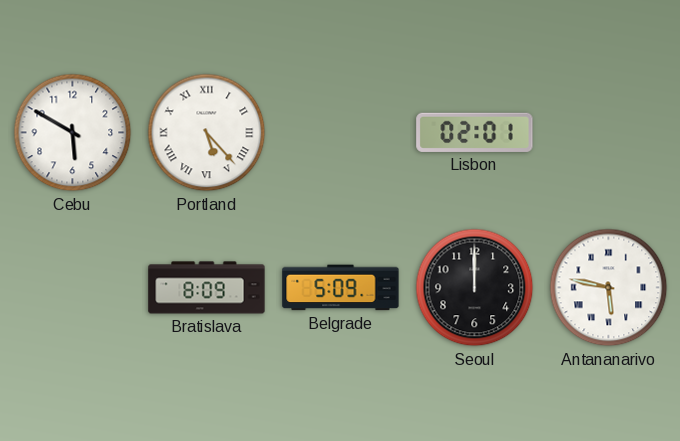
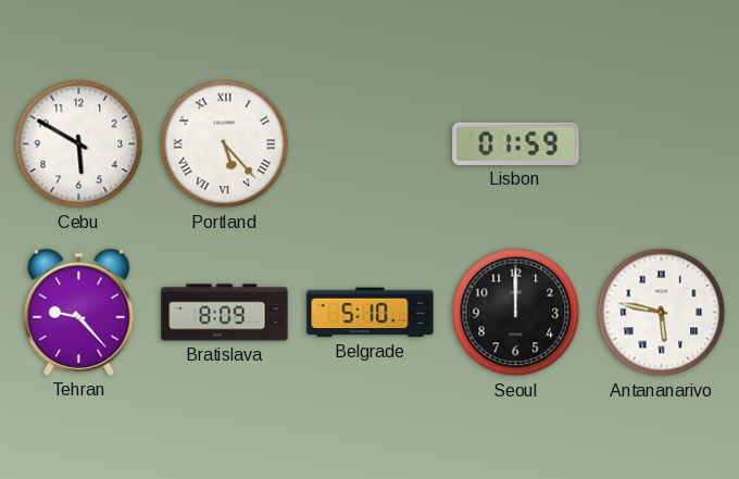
Lisbon: 02:01 -> 01:59 (516, 143)
Tehran: none -> 9:23 (79, 312)
Belgrade: 5:09 -> 5:10 (371, 313)
